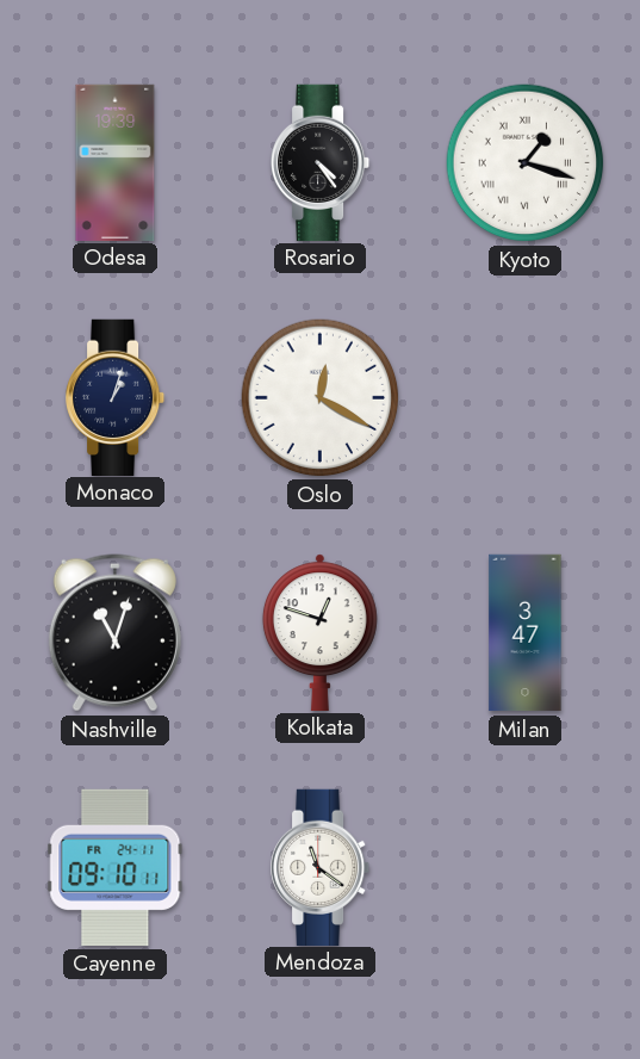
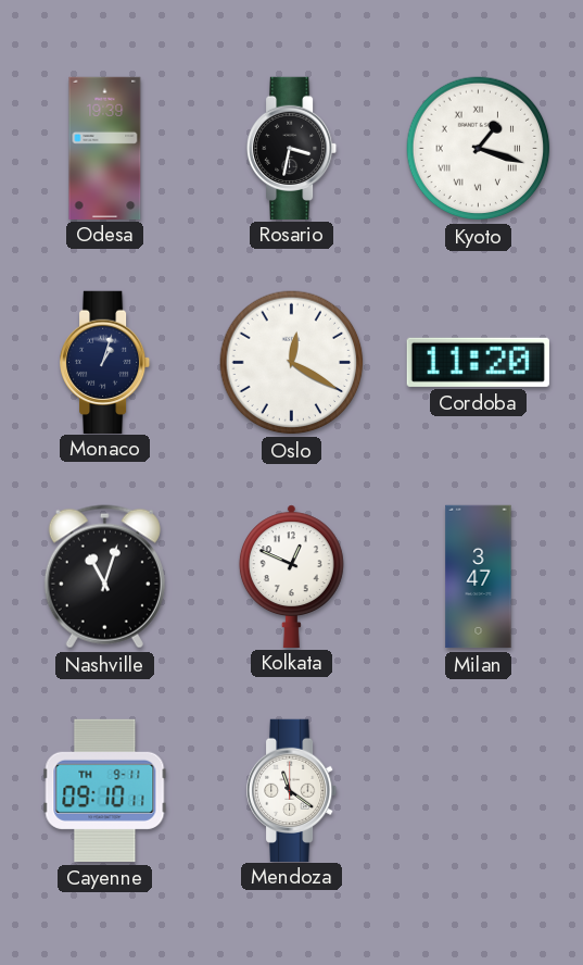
Rosario: 4:24 -> 3:32 (293, 148)
Cordoba: none -> 11:20 (478, 362)
Kolkata: 12:48 -> 12:49 (291, 576)
Cayenne date: FR 24-11 -> TH 9-11 (105, 790)
